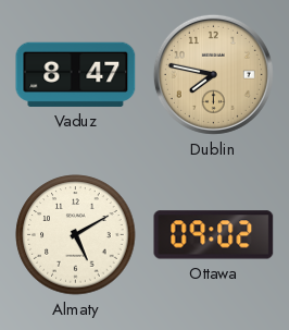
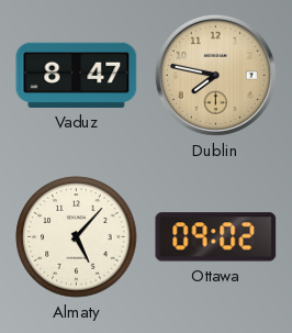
Almaty: 5:10 -> 5:07 (77, 237)
